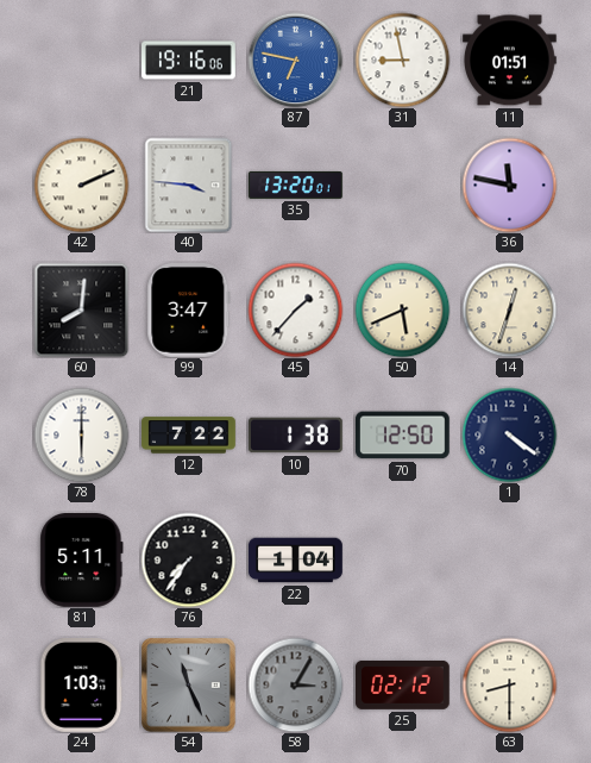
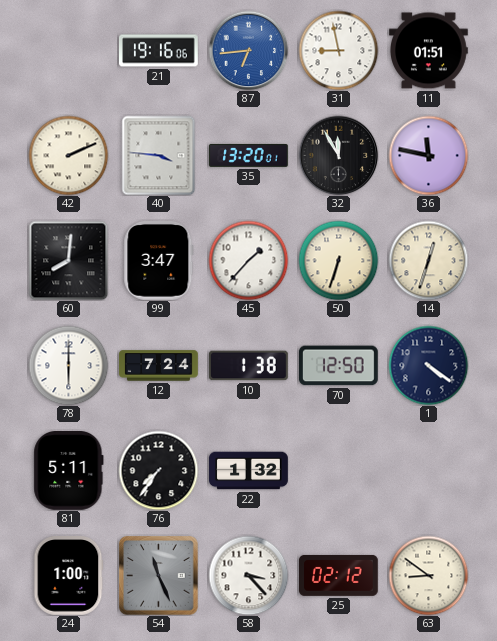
87: 6:47 -> 6:44 (248, 50)
32: none -> 11:55 (338, 155)
50: 5:41 -> 6:33 (338, 260)
12: 7:22 -> 7:24 (159, 366)
22: 1:04 -> 1:32 (249, 471)
24: 1:03 -> 1:00 (69, 576)
58: 3:05 -> 3:23 (248, 575)
58 dial: grey -> white (248, 575)
63: 8:30 -> 8:51 (428, 575)
